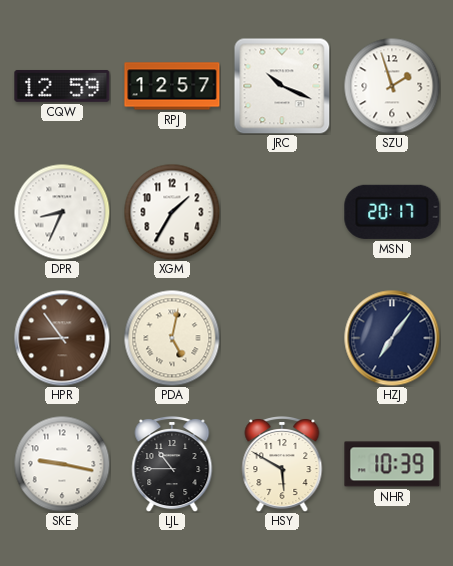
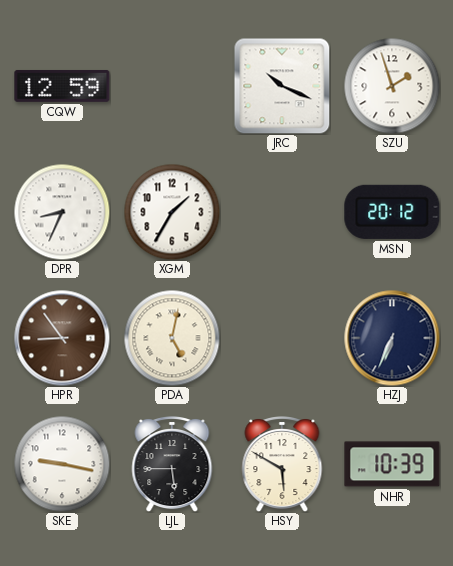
RPJ: 12:57 -> none (172, 86)
MSN: 20:17 -> 20:12 (392, 212)
HZJ: 7:06 -> 6:34 (392, 338)
LJL: 10:45 -> 5:45 (172, 465)
